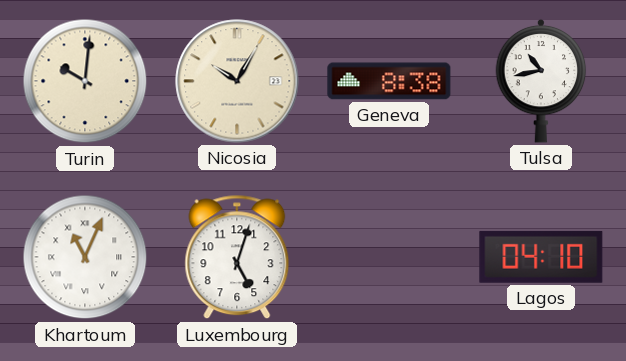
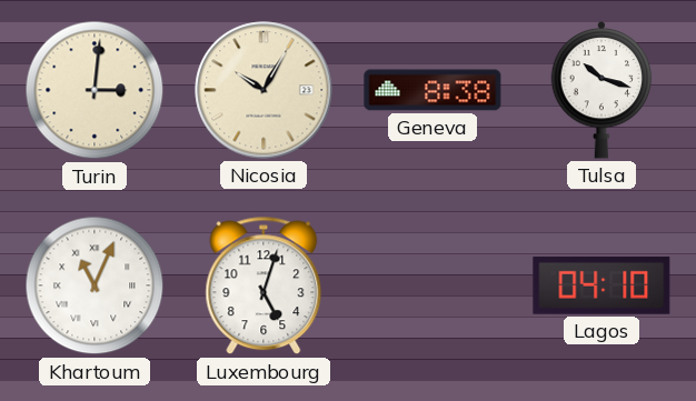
Turin: 10:01 -> 3:01 (95, 90)
Tulsa: 10:43 -> 10:18 (601, 90)
